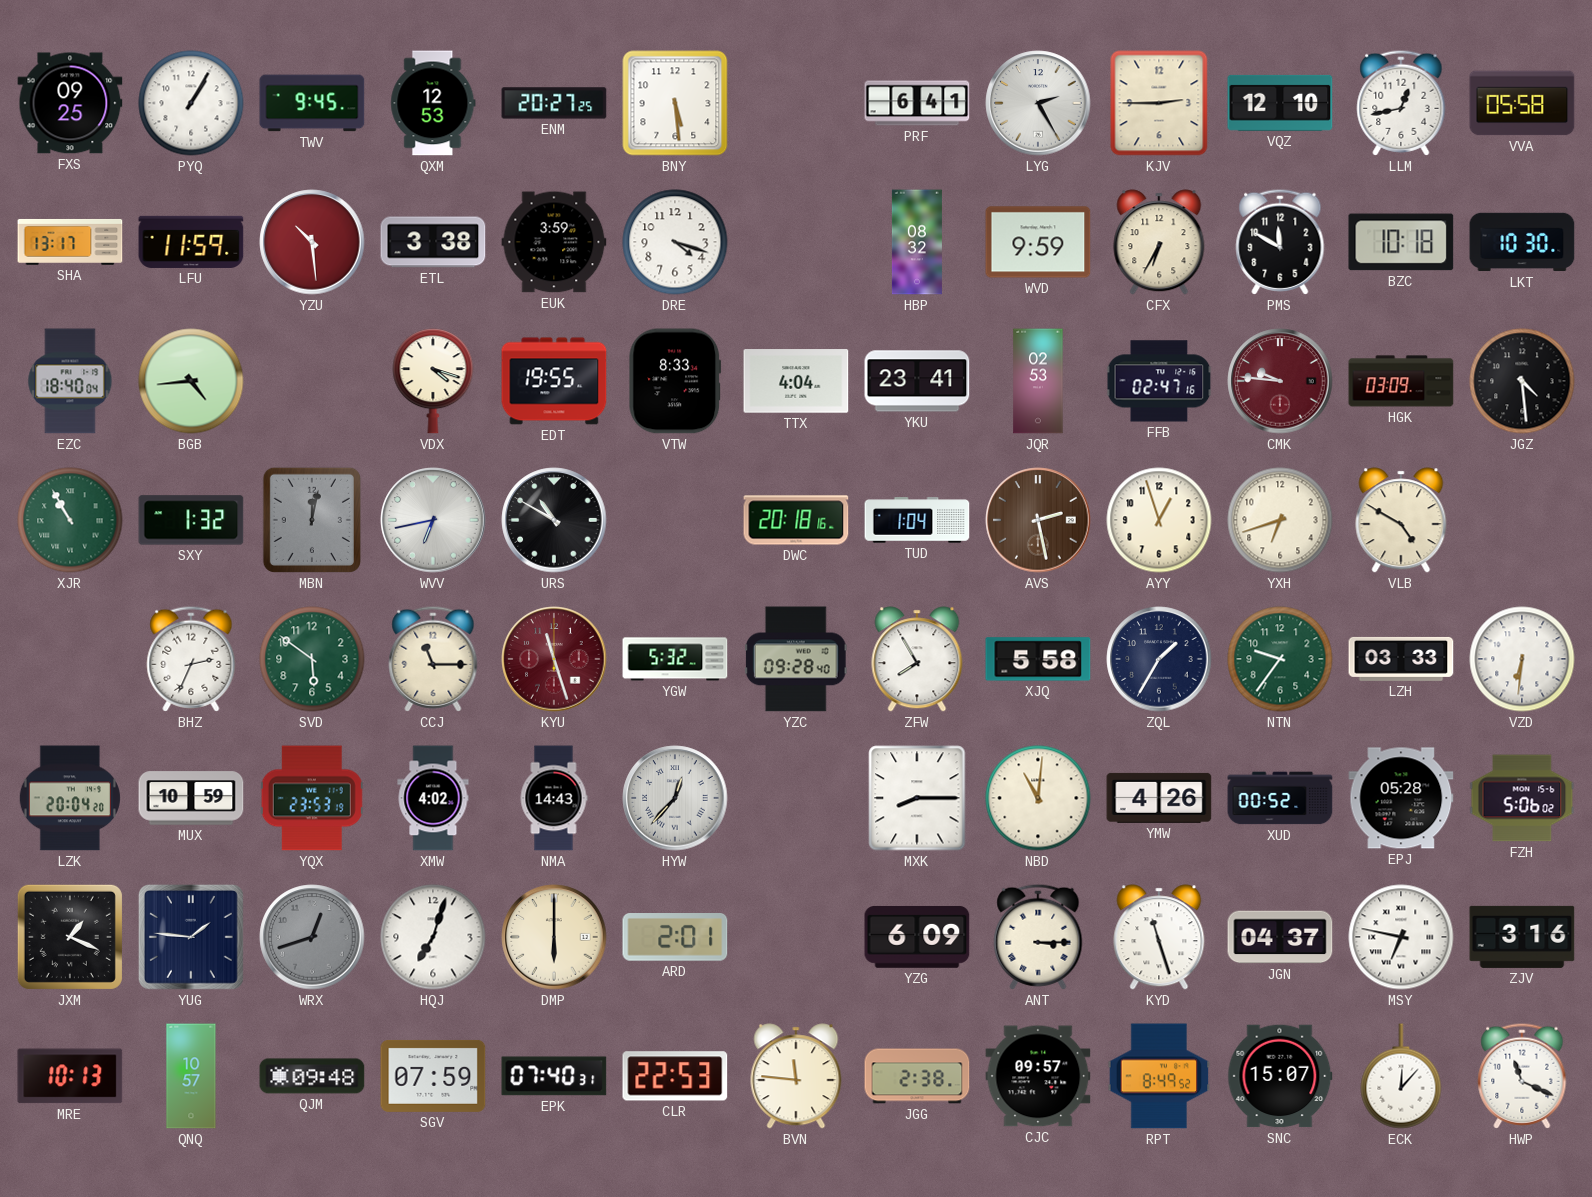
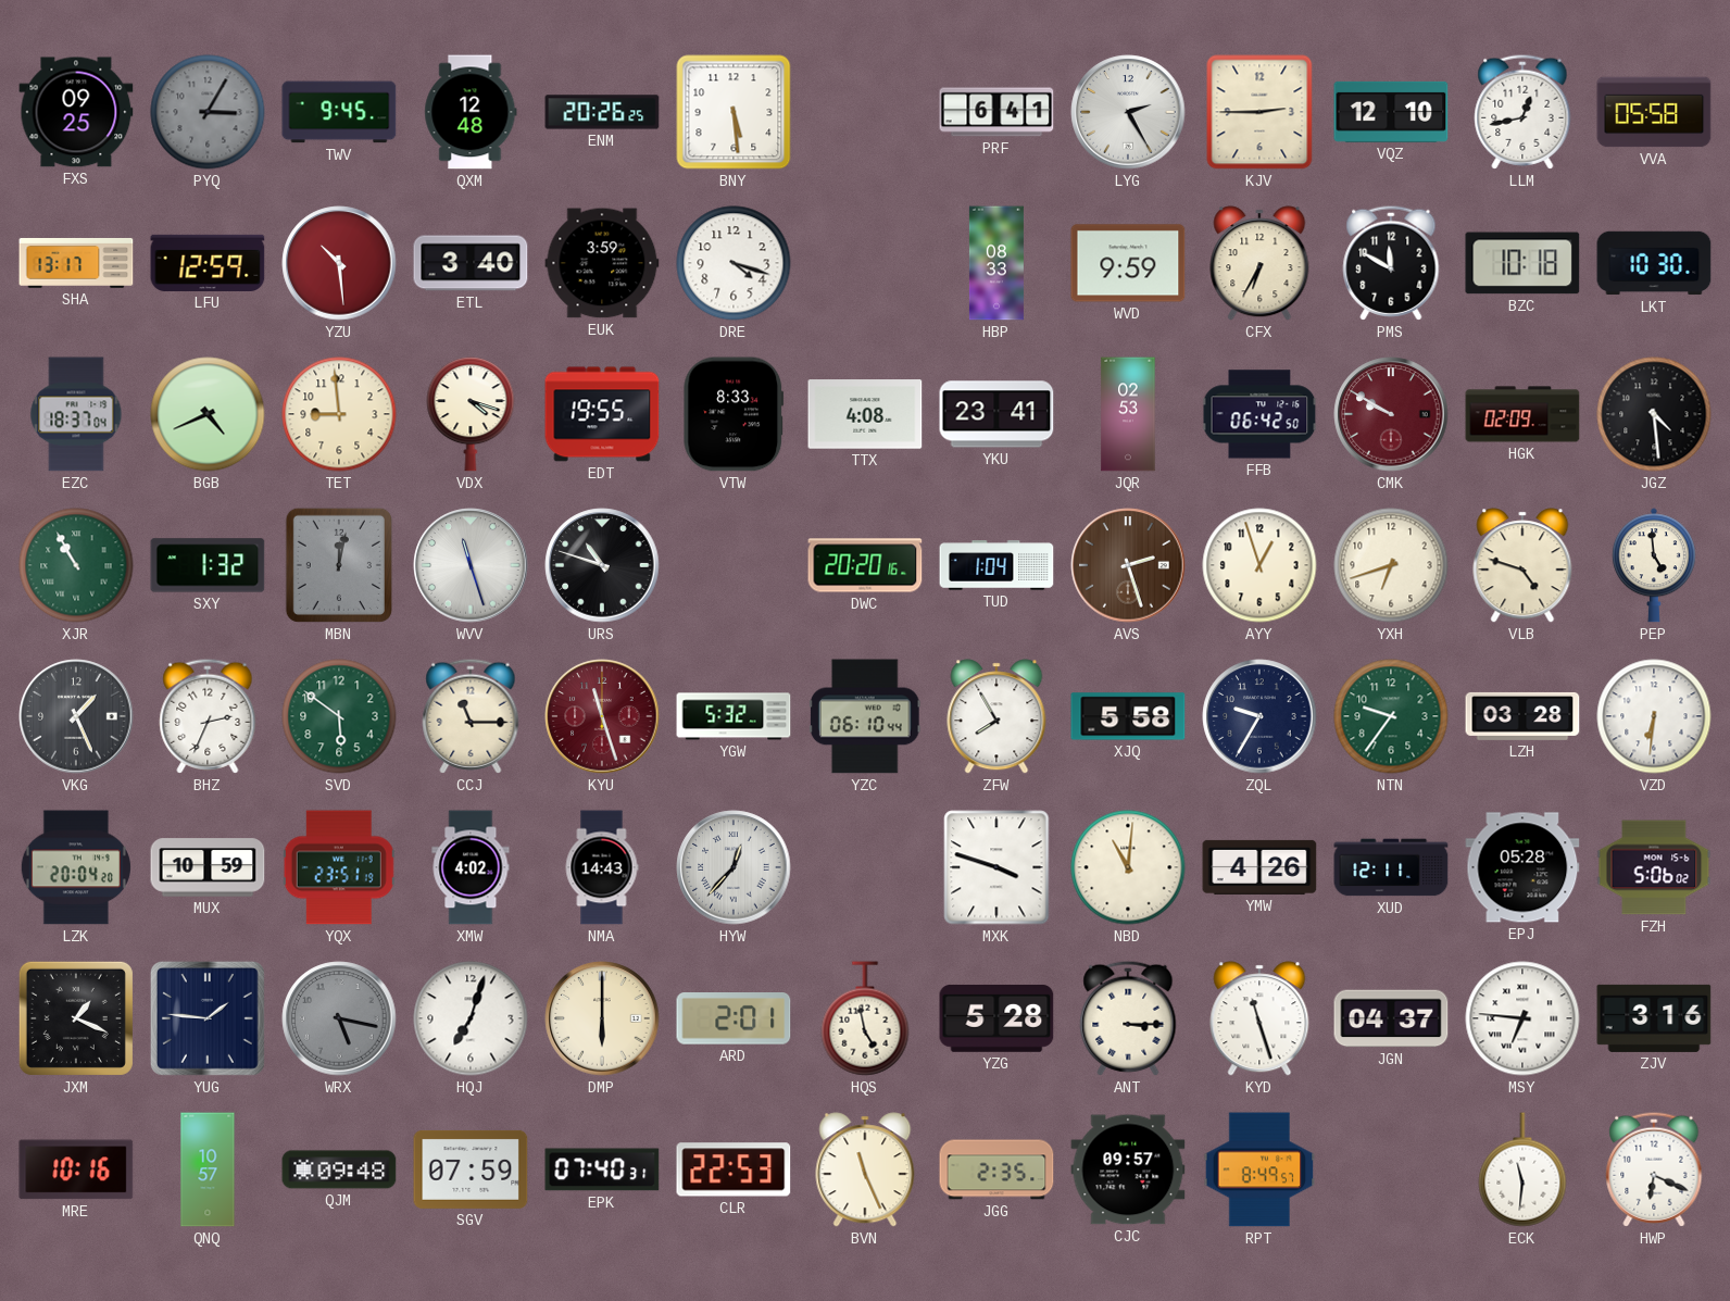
PYQ: 1:05 -> 3:05 (208, 112)
PYQ dial: white -> grey (208, 112)
QXM: 12:53 -> 12:48 (471, 112)
ENM: 20:27 -> 20:26 (602, 112)
LFU: 11:59 -> 12:59 (208, 263)
ETL: 3:38 -> 3:40 (471, 263)
HBP: 08:32 -> 08:33 (996, 263)
EZC: 18:40 -> 18:37 (76, 414)
BGB: 4:44 -> 4:41 (208, 414)
TET: none -> 8:59 (339, 414)
TTX: 4:04 -> 4:08 (865, 414)
FFB: 02:47 -> 06:42 (1259, 414)
CMK: 9:46 -> 9:50 (1391, 414)
HGK: 03:09 -> 02:09 (1522, 414)
WVV: 6:43 -> 11:27 (471, 565)
URS: 10:50 -> 10:48 (602, 565)
DWC: 20:18 -> 20:20 (865, 565)
AVS: 2:28 -> 2:27 (1128, 565)
VLB: 4:50 -> 4:48 (1522, 565)
PEP: none -> 4:59 (1654, 565)
VKG: none -> 1:26 (76, 716)
YZC: 09:28 -> 06:10 (865, 716)
ZQL: 1:35 -> 9:35 (1259, 716)
LZH: 03:33 -> 03:28 (1522, 716)
YQX: 23:53 -> 23:51 (339, 867)
MXK: 8:15 -> 3:48 (996, 867)
XUD: 00:52 -> 12:11 (1391, 867)
WRX: 12:42 -> 5:17 (339, 1018)
HQS: none -> 4:58 (865, 1018)
YZG: 6:09 -> 5:28 (996, 1018)
MSY: 6:47 -> 6:46 (1522, 1018)
MRE: 10:13 -> 10:16 (76, 1169)
BVN: 11:46 -> 11:26 (865, 1169)
JGG: 2:38 -> 2:35 (996, 1169)
RPT: 8:49:52 -> 8:49:57 (1259, 1169)
SNC: 15:07 -> none (1280, 1076)
ECK: 12:07 -> 11:31 (1522, 1169)
HWP: 11:19 -> 6:19 (1654, 1169)
